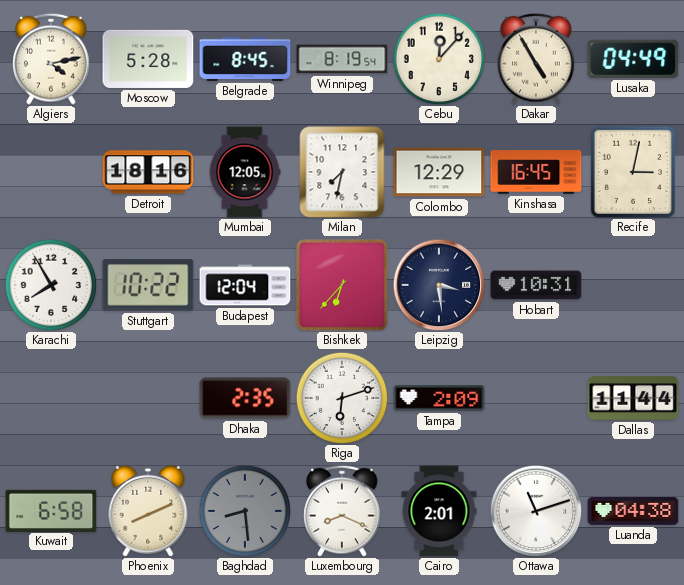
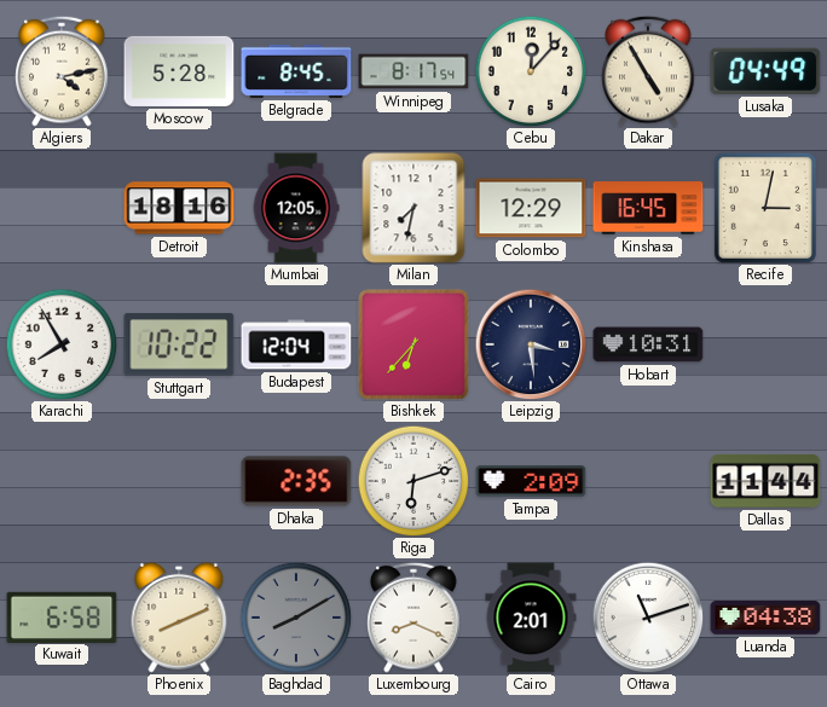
Winnipeg: 8:19 -> 8:17 (413, 71)
Baghdad: 8:29 -> 8:10 (296, 618)
